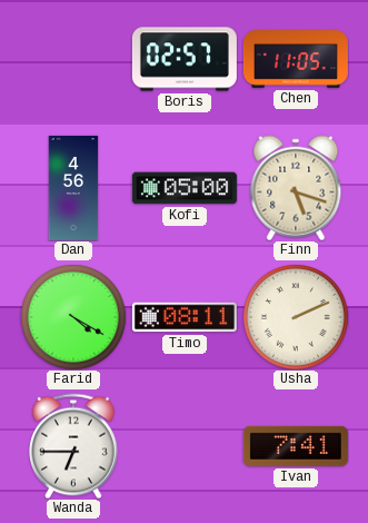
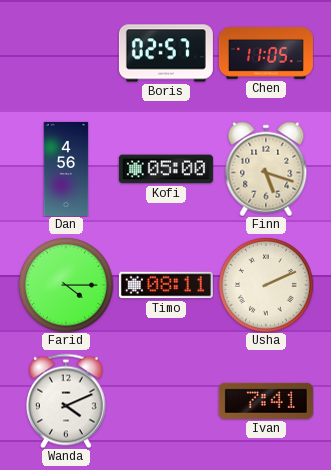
Farid: 4:20 -> 4:15 (66, 285)
Wanda: 6:45 -> 4:11 (67, 401)
